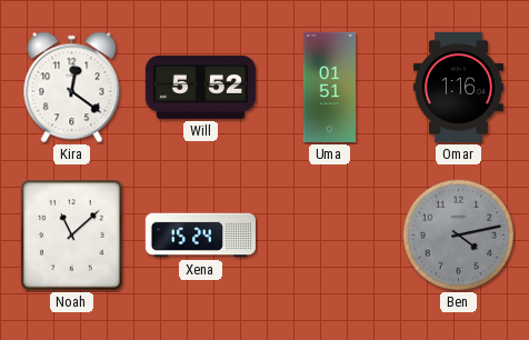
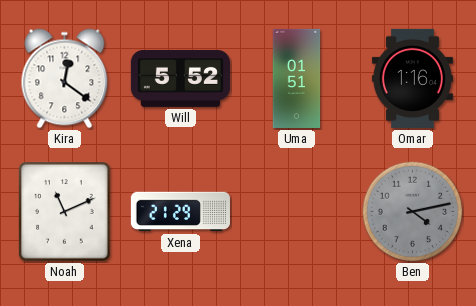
Noah: 11:08 -> 11:11 (65, 212)
Xena: 15:24 -> 21:29 (180, 212)
